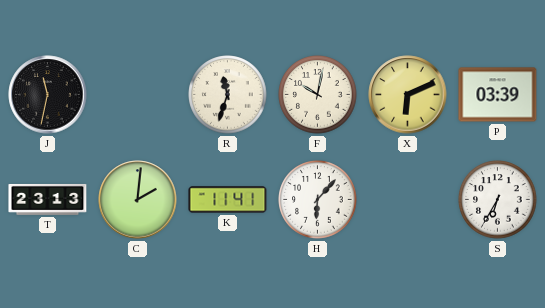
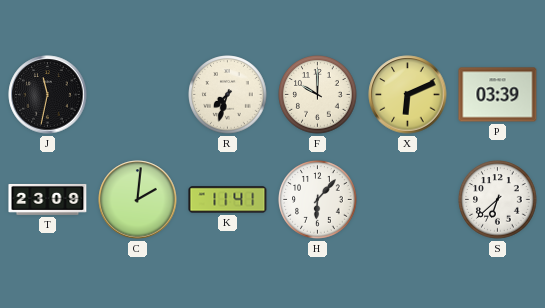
R: 11:33 -> 7:33 (228, 95)
F: 10:02 -> 10:00 (318, 95)
T: 23:13 -> 23:09 (48, 199)
S: 6:35 -> 6:38 (498, 200)
